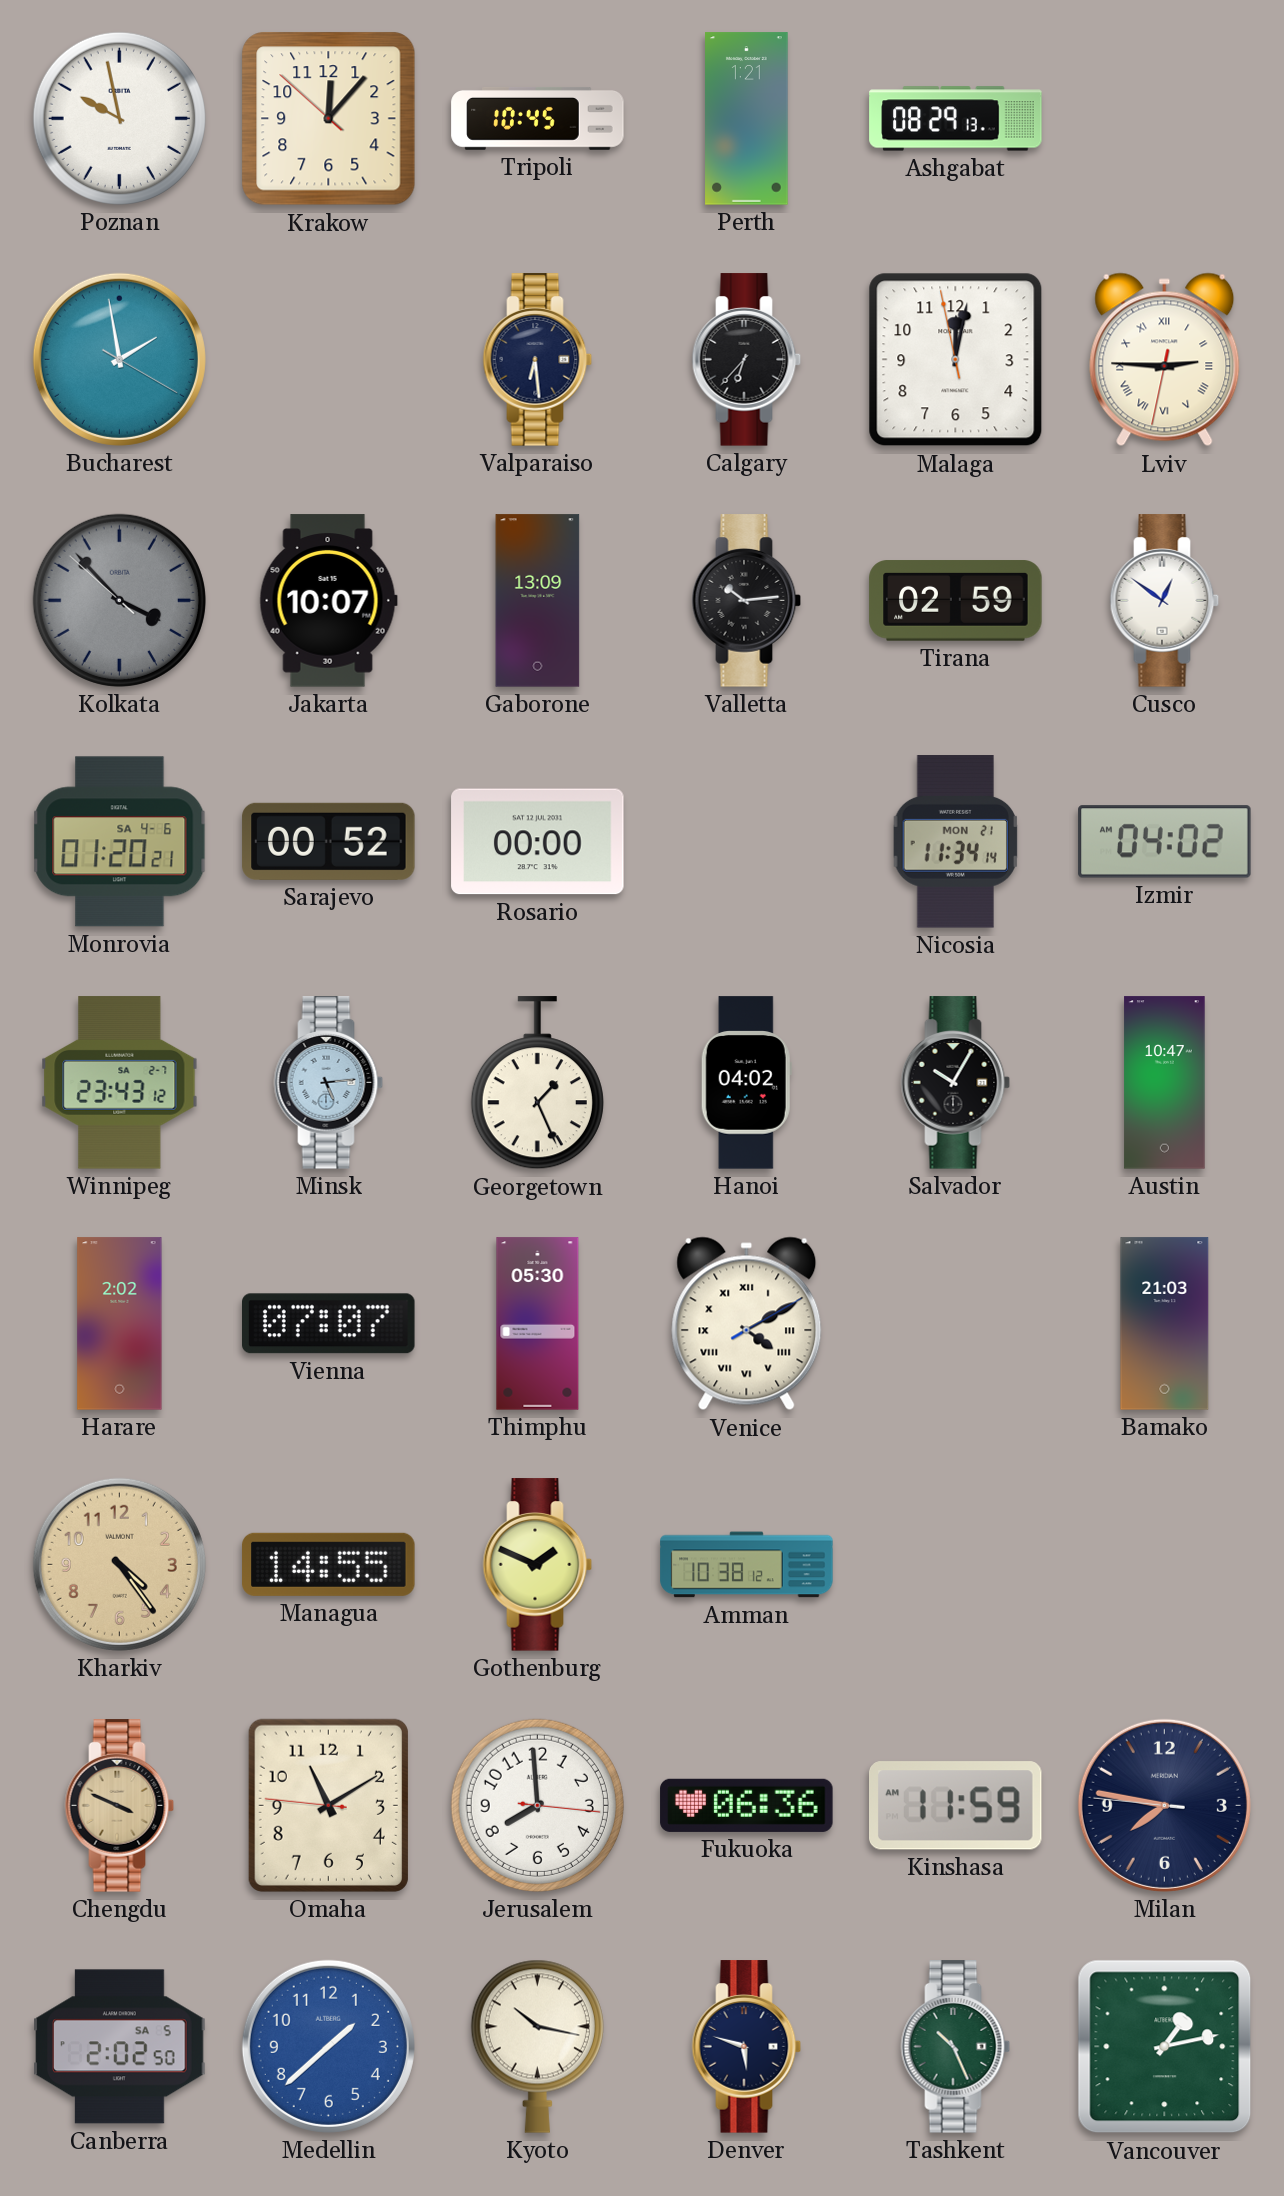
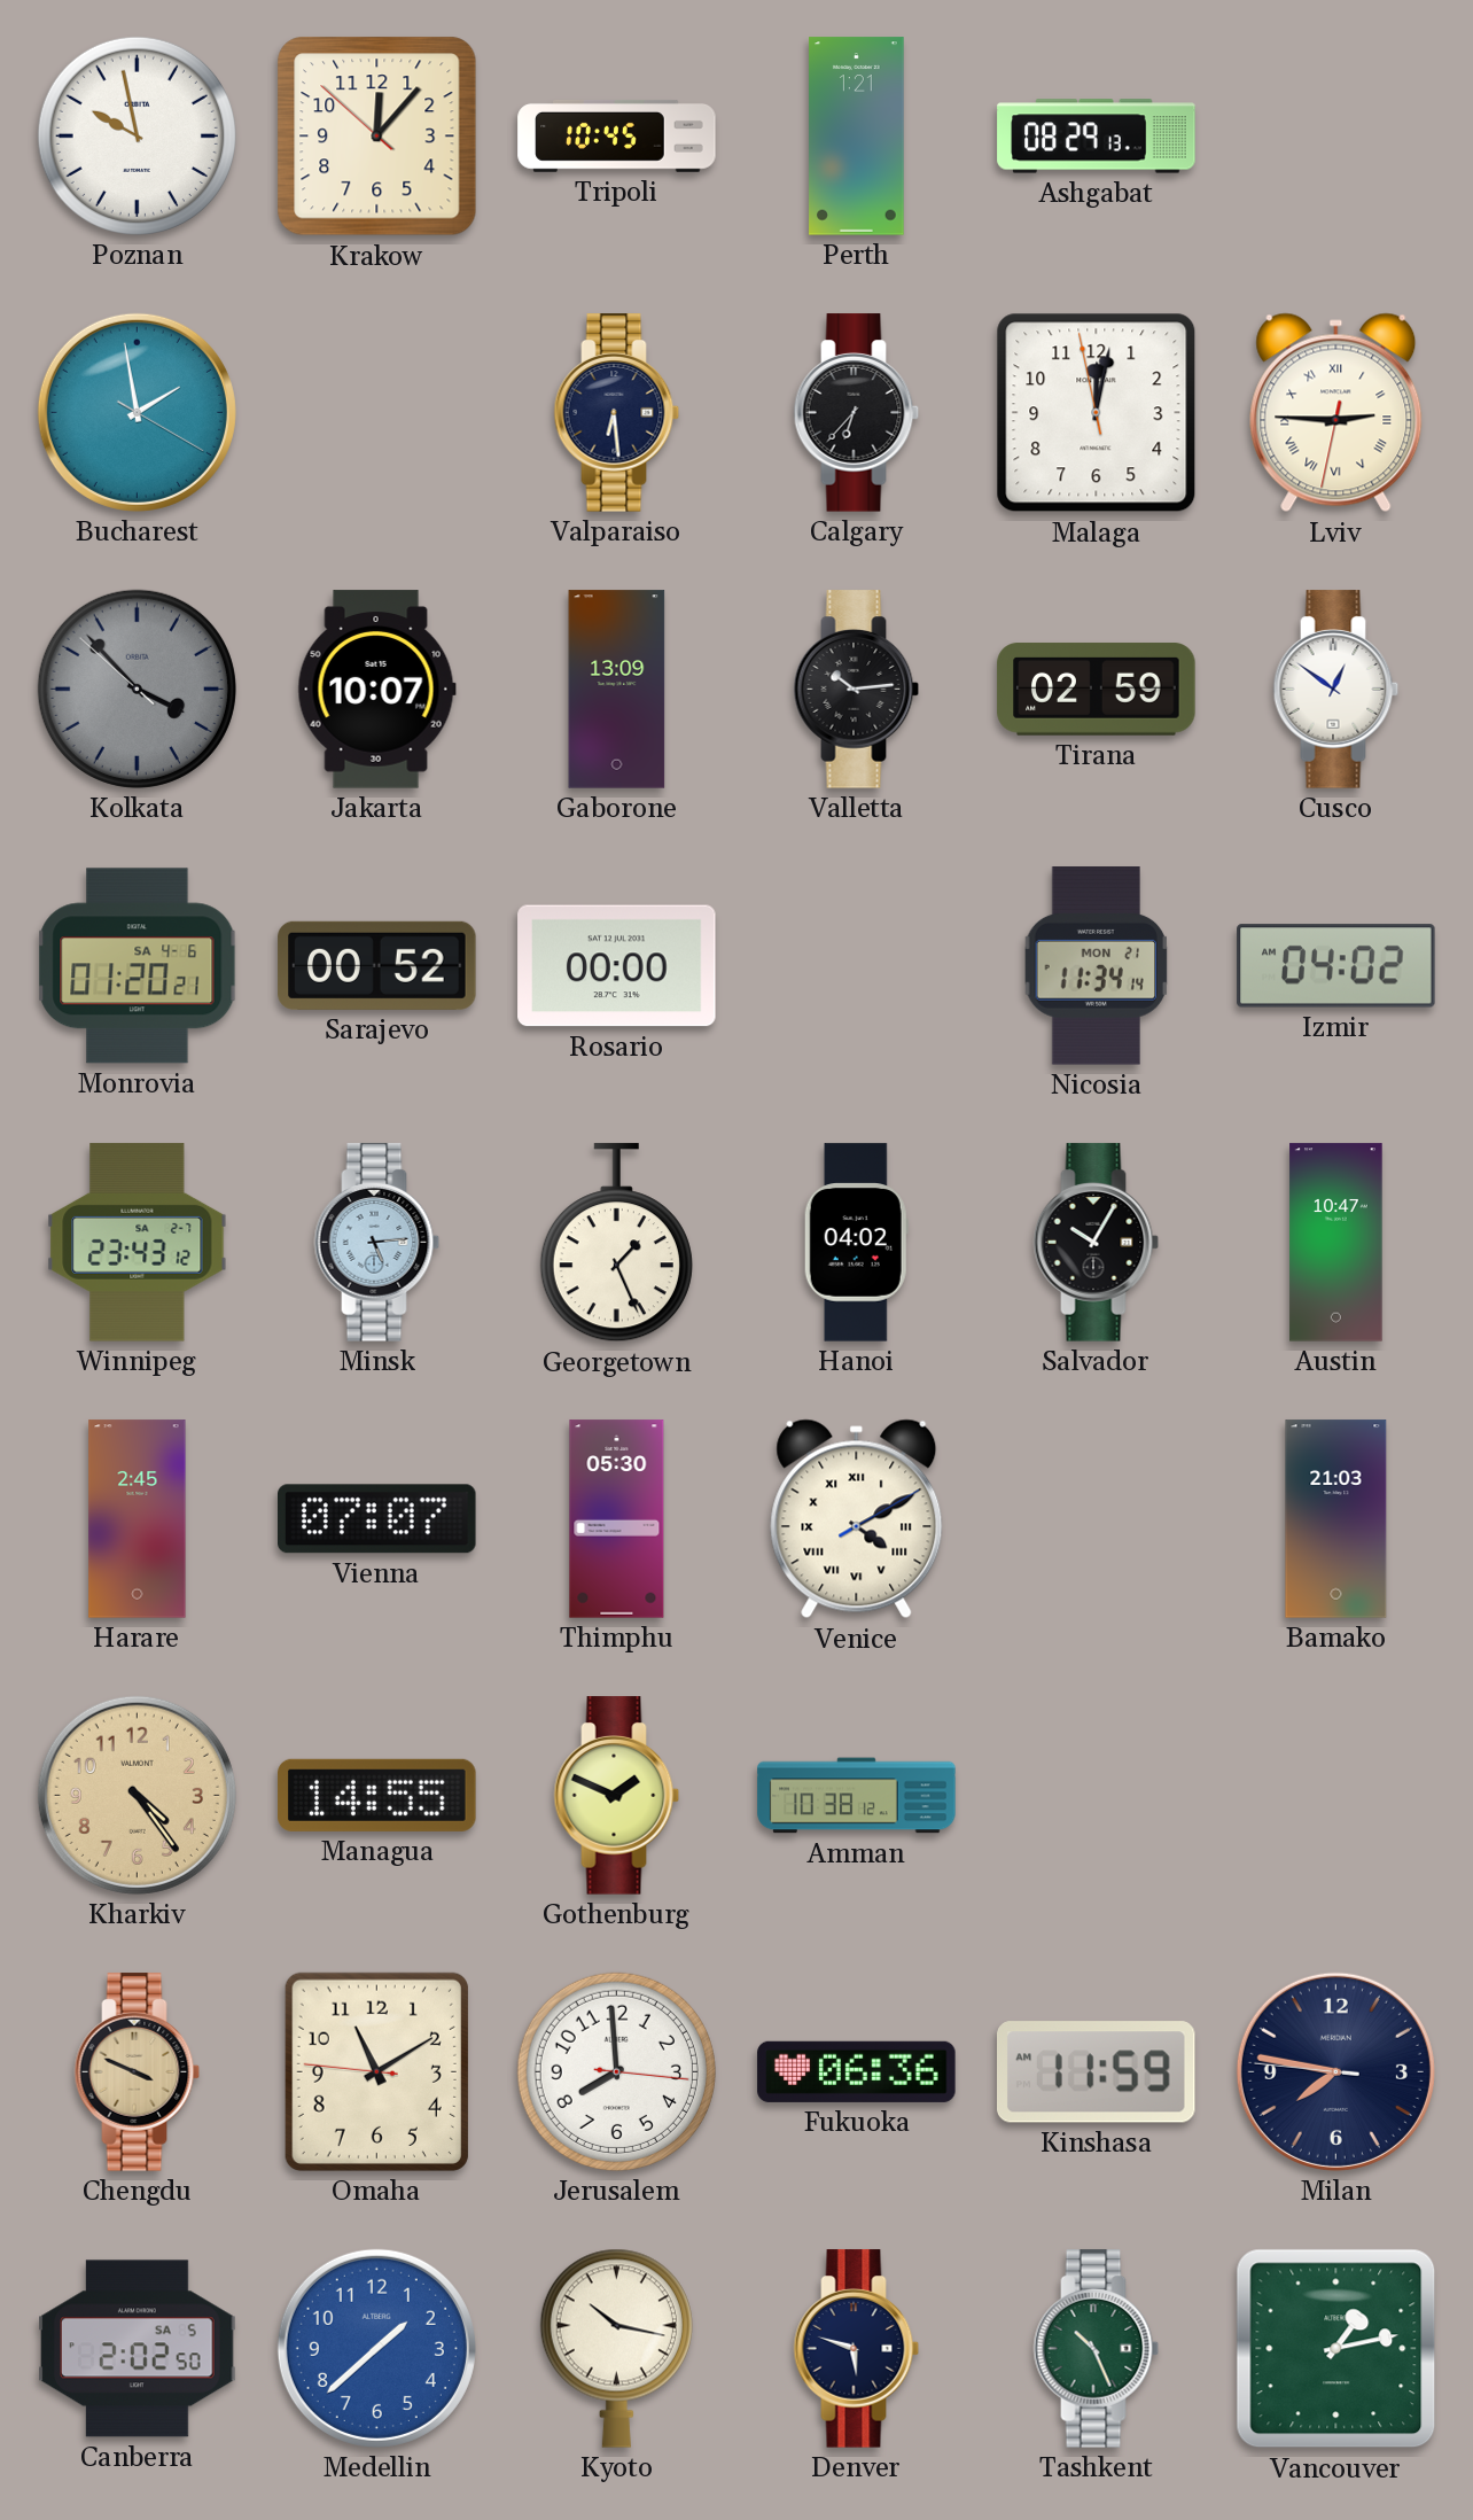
Harare: 2:02 -> 2:45 (138, 1519)
